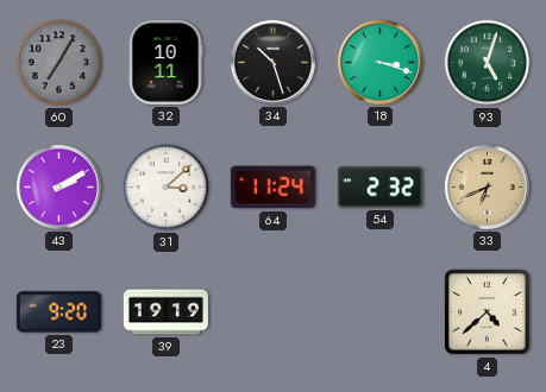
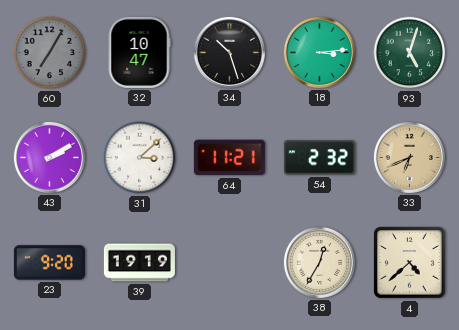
32: 10:11 -> 10:47 (139, 52)
18: 3:18 -> 3:14 (319, 52)
64: 11:24 -> 11:21 (229, 158)
38: none -> 12:35 (319, 262)
